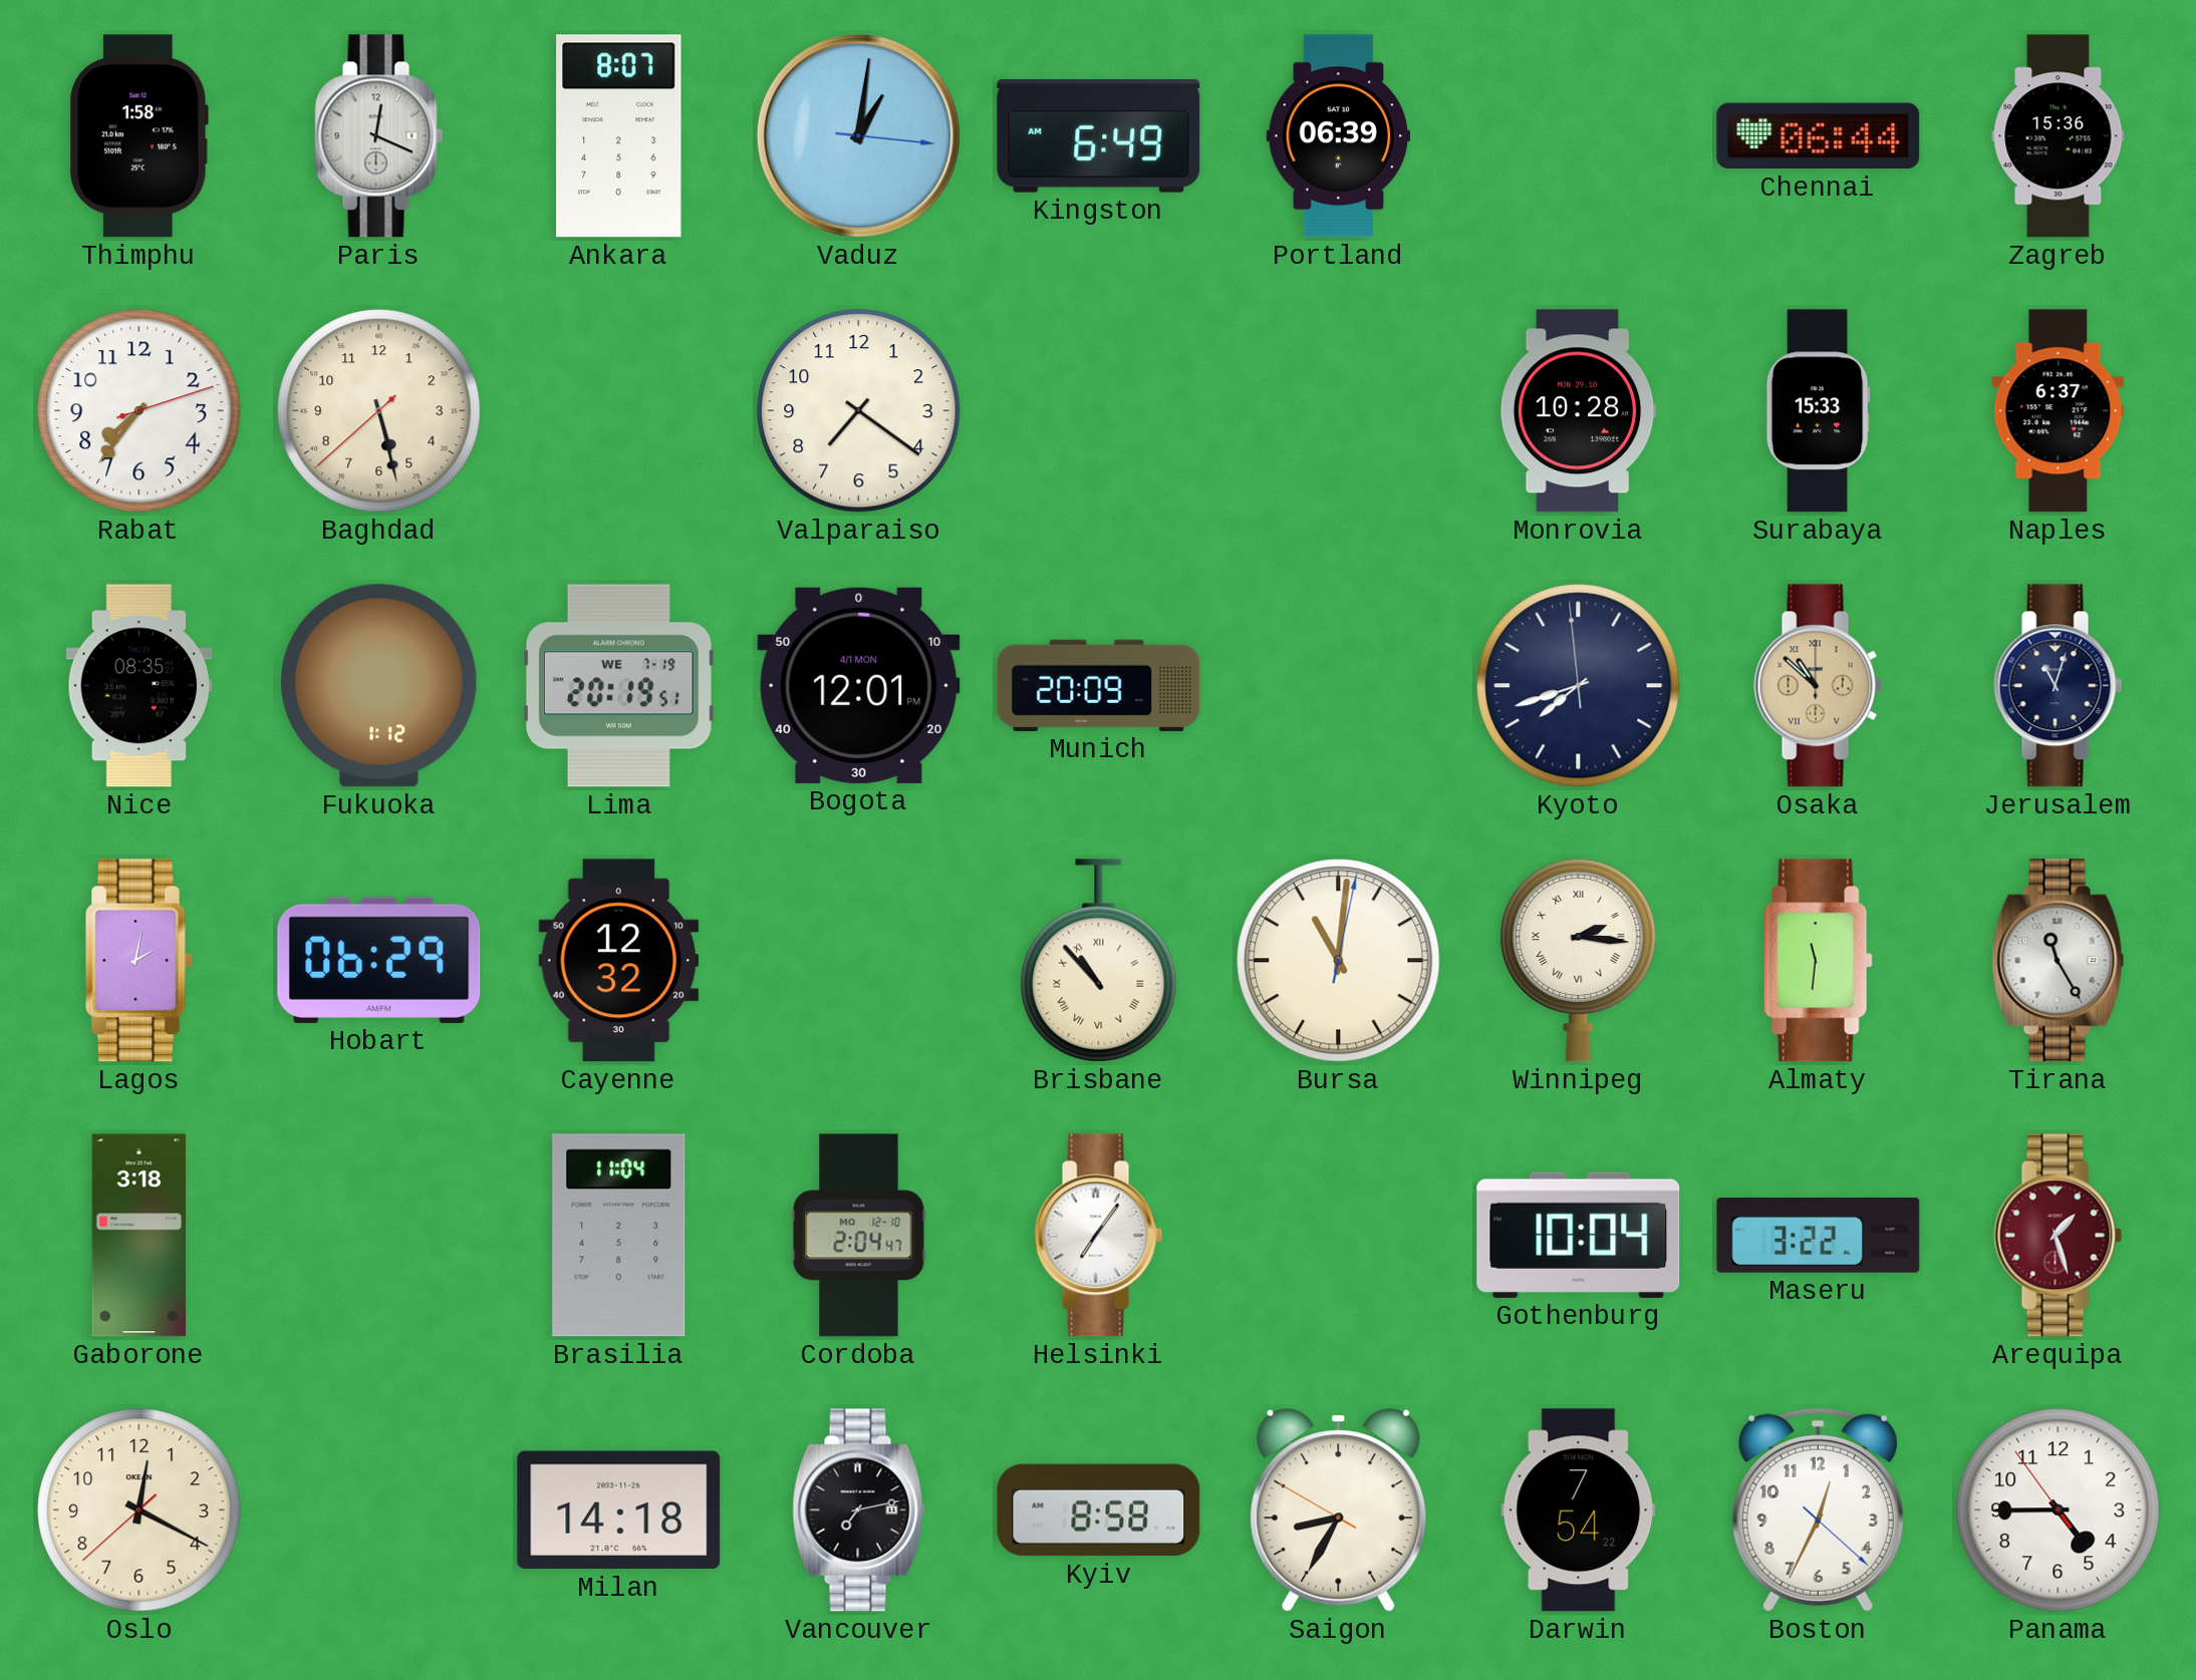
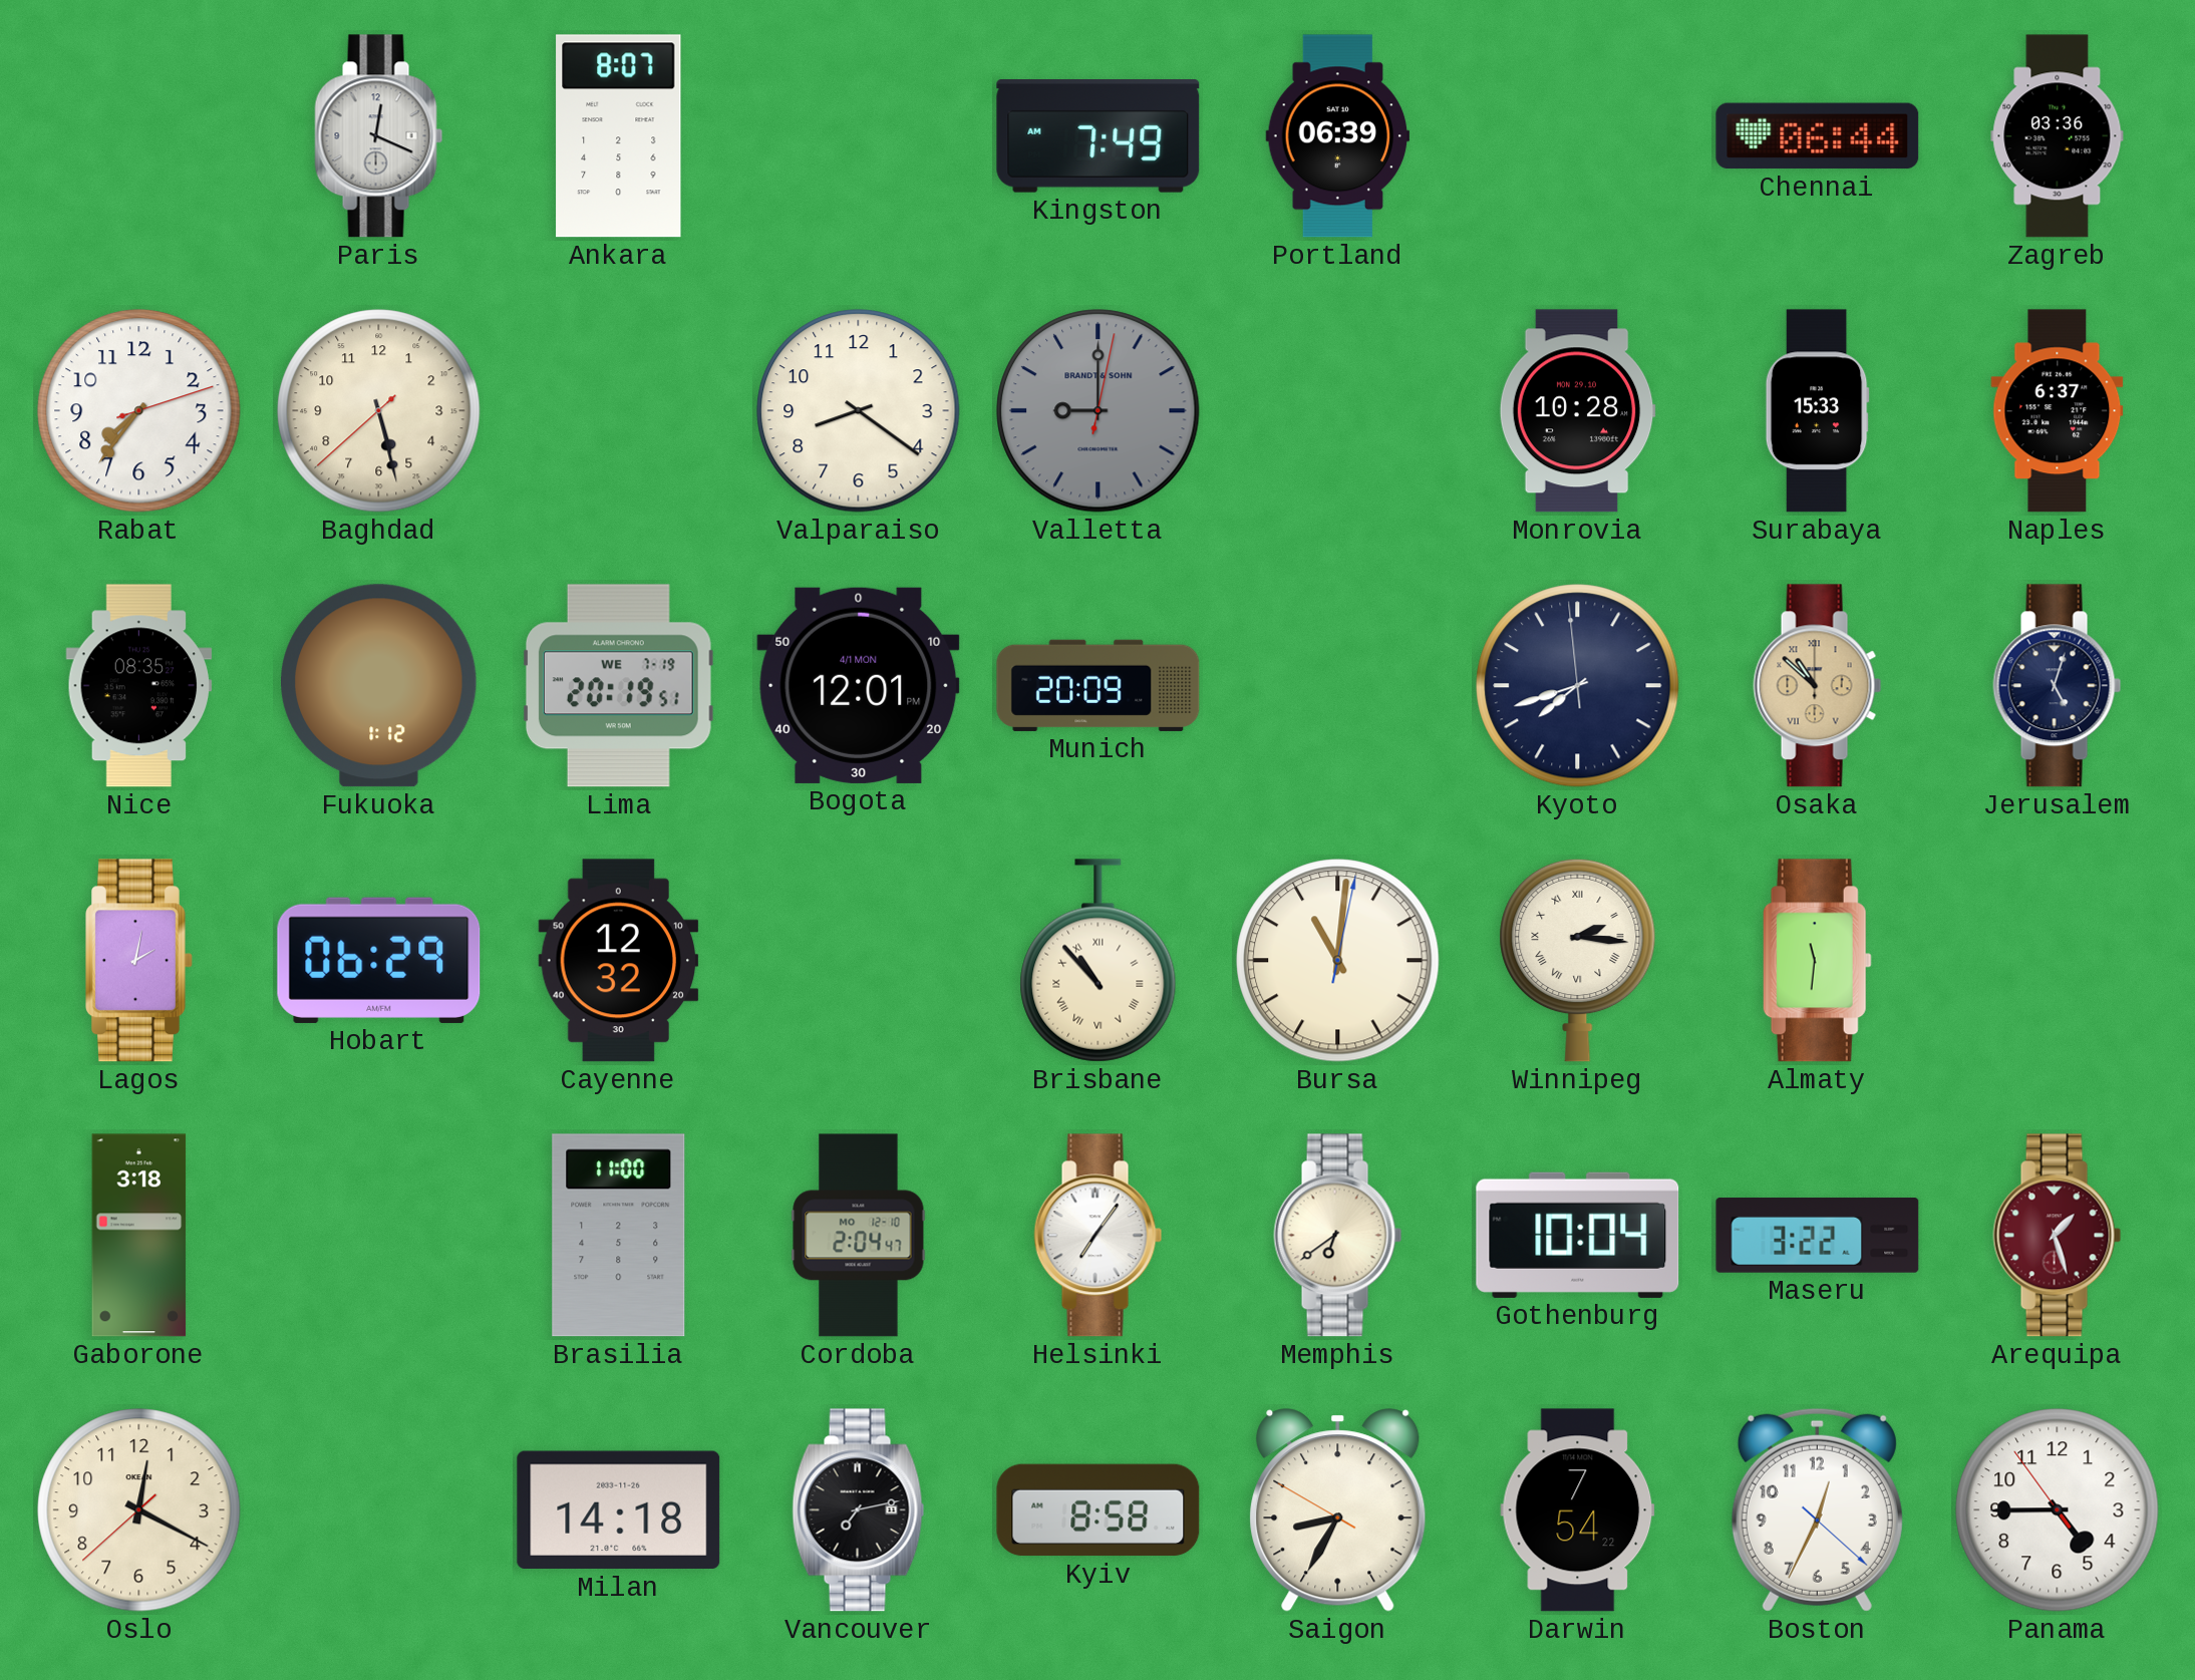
Thimphu: 1:58 -> none (140, 136)
Vaduz: 1:01 -> none (858, 135)
Kingston: 6:49 -> 7:49 (1099, 136)
Zagreb: 15:36 -> 03:36 (2058, 136)
Valparaiso: 7:21 -> 8:21 (859, 411)
Valletta: none -> 9:00 (1099, 411)
Jerusalem: 11:03 -> 5:03 (2058, 686)
Tirana: 11:25 -> none (2058, 961)
Brasilia: 11:04 -> 11:00 (619, 1236)
Memphis: none -> 6:39 (1338, 1236)
